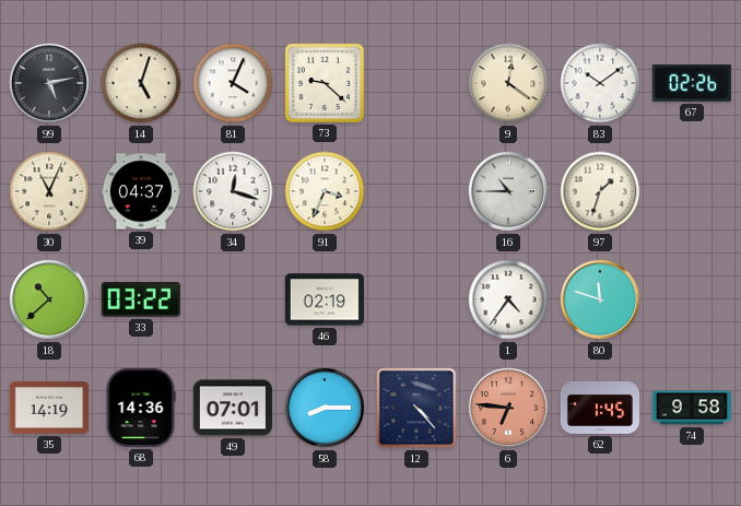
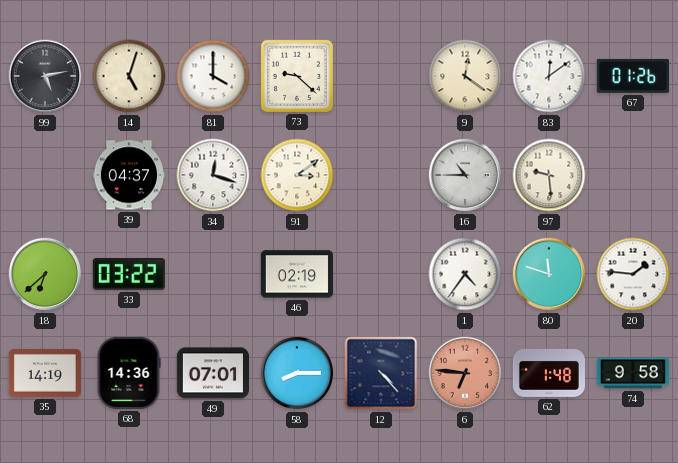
81: 4:04 -> 4:00 (213, 76)
83: 10:09 -> 12:09 (549, 76)
67: 02:26 -> 01:26 (633, 76)
30: 11:04 -> none (49, 191)
91: 3:34 -> 3:09 (297, 175)
97: 1:33 -> 9:29 (549, 175)
18: 10:38 -> 6:38 (45, 274)
20: none -> 1:46 (633, 274)
62: 1:45 -> 1:48 (548, 373)
